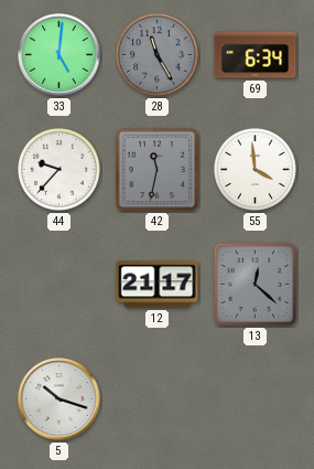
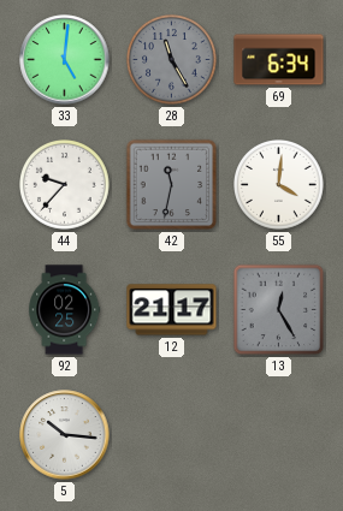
55: 3:59 -> 4:01 (279, 185)
92: none -> 02:25 (65, 310)
13: 12:22 -> 12:25 (279, 310)
5: 10:18 -> 10:16 (65, 435)
